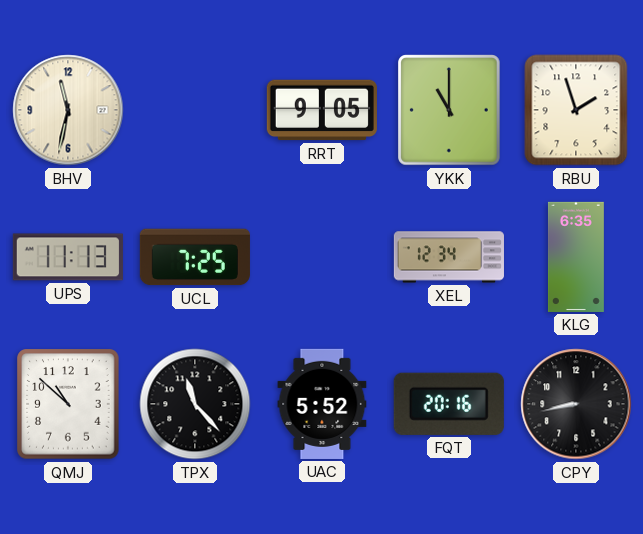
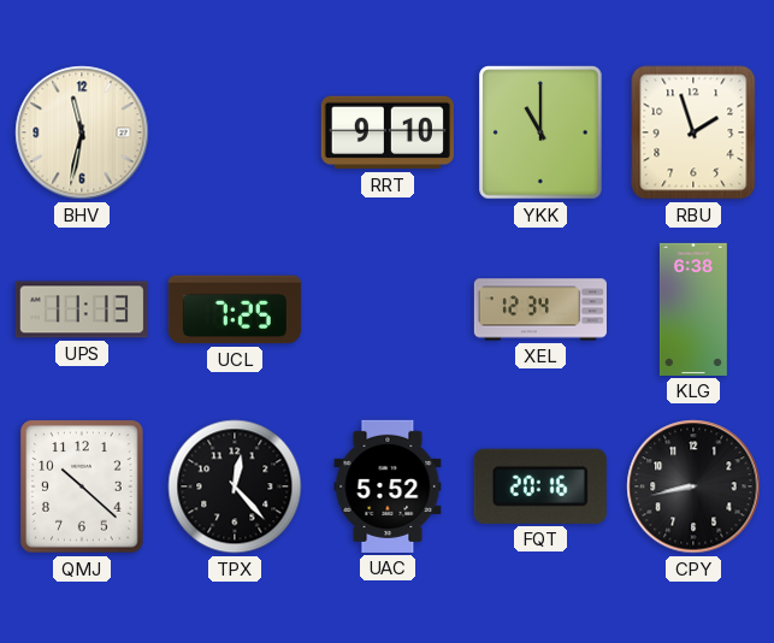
RRT: 9:05 -> 9:10 (388, 132)
KLG: 6:35 -> 6:38 (693, 309)
QMJ: 10:52 -> 10:22 (82, 486)
TPX: 11:23 -> 12:23 (235, 486)
